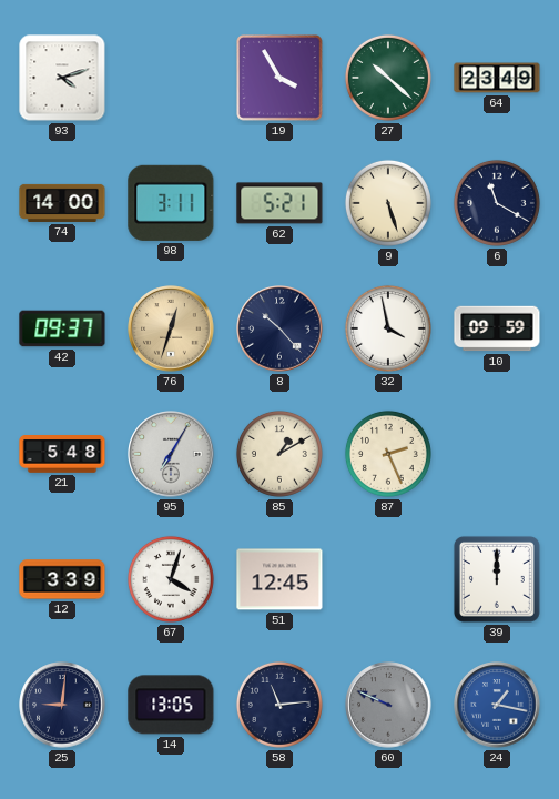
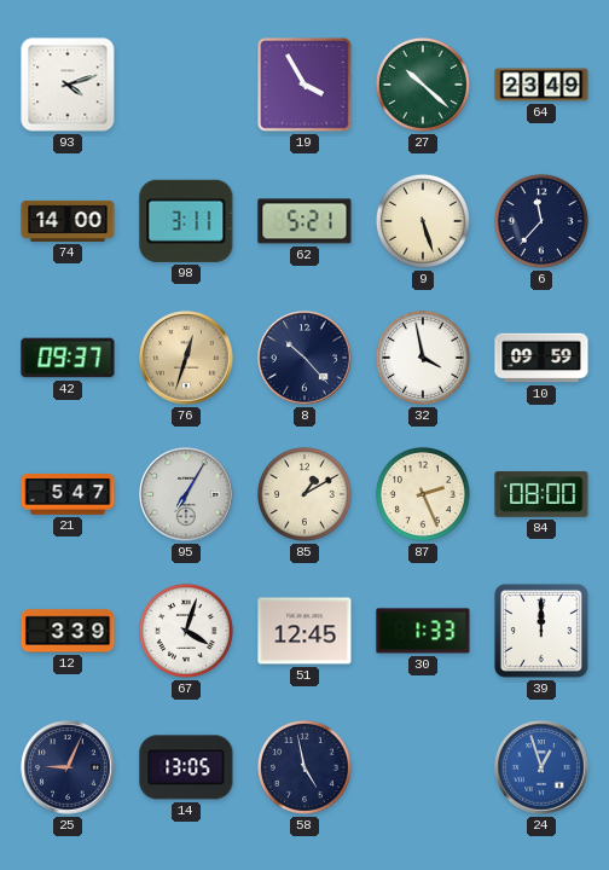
6: 11:20 -> 11:37 (541, 221)
21: 5:48 -> 5:47 (68, 495)
84: none -> 08:00 (541, 494)
30: none -> 1:33 (423, 631)
25: 9:01 -> 9:04 (68, 767)
58: 11:14 -> 4:58 (304, 767)
60: 9:49 -> none (388, 705)
24: 1:17 -> 12:57 (541, 767)
